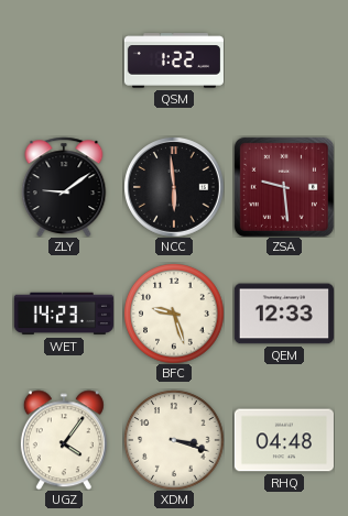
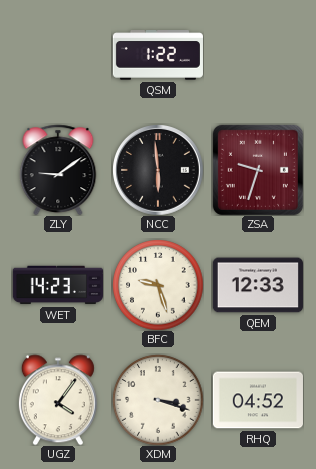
ZSA: 9:29 -> 9:33 (258, 170)
RHQ: 04:48 -> 04:52 (258, 400)
